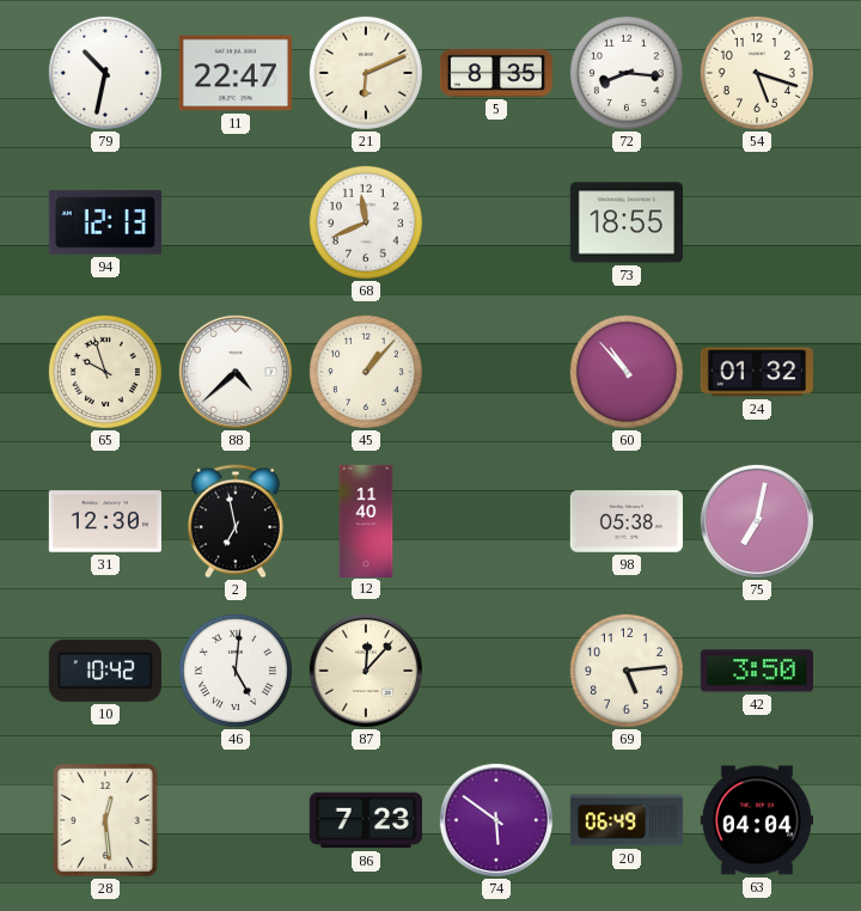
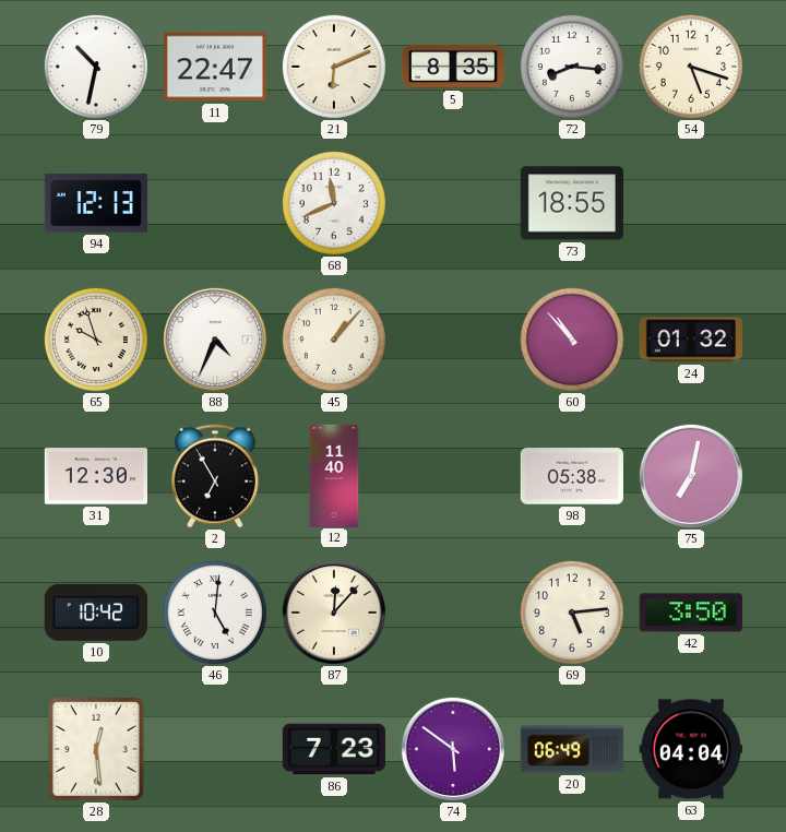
88: 4:38 -> 4:34 (215, 340)
2: 6:58 -> 6:55 (215, 476)
